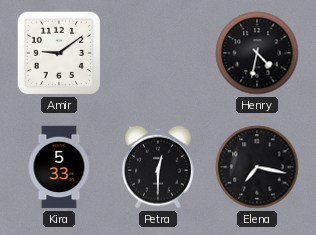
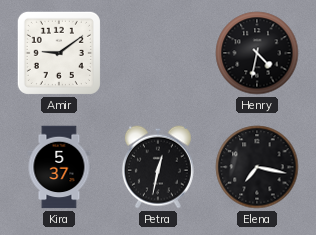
Kira: 5:33 -> 5:37 (59, 167)
Petra: 12:30 -> 12:32 (158, 167)
